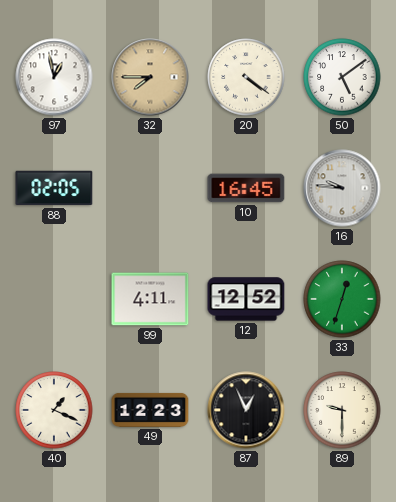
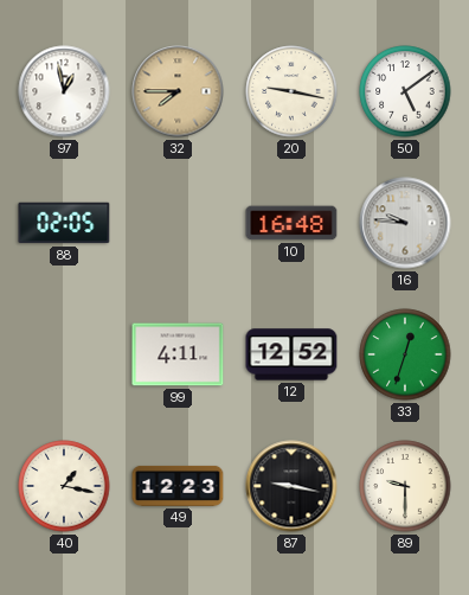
20: 4:21 -> 9:17 (291, 91)
10: 16:45 -> 16:48 (291, 223)
40: 1:19 -> 1:17 (64, 486)
87: 12:56 -> 9:17 (291, 486)
